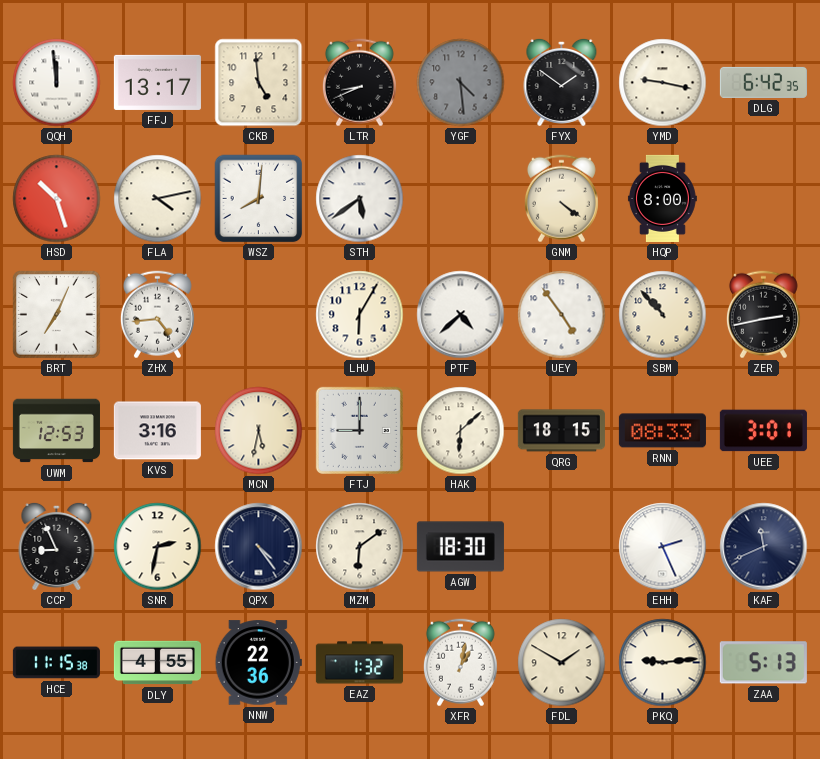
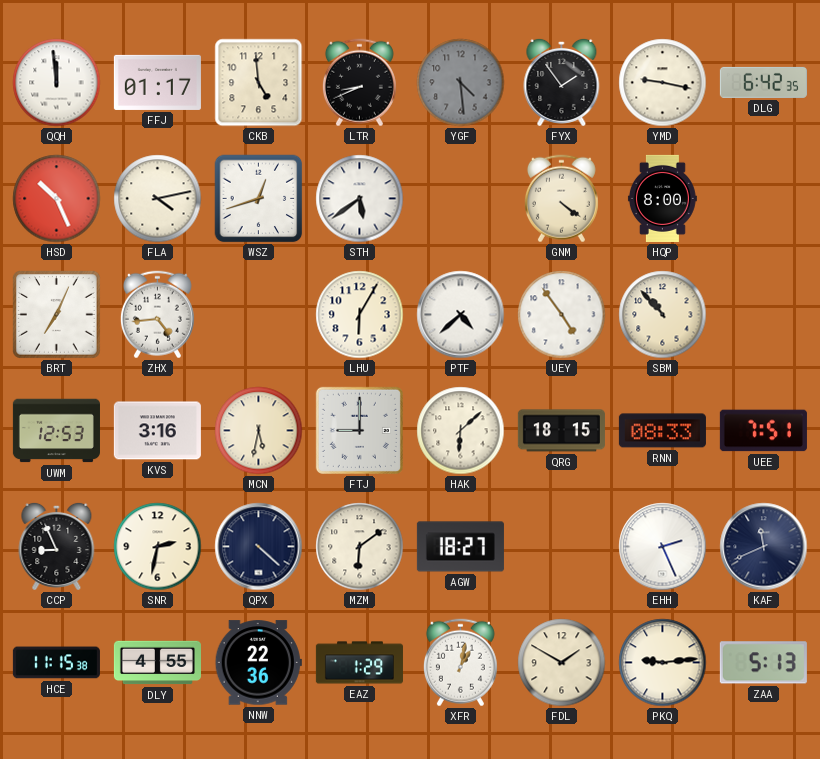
FFJ: 13:17 -> 01:17 (157, 82)
FYX: 1:51 -> 1:54 (562, 82)
HSD: 10:27 -> 10:26 (57, 199)
WSZ: 8:01 -> 12:42 (259, 199)
ZER: 2:43 -> none (763, 315)
UEE: 3:01 -> 7:51 (763, 431)
QPX: 4:24 -> 4:22 (259, 547)
AGW: 18:30 -> 18:27 (460, 547)
EAZ: 1:32 -> 1:29 (359, 663)
